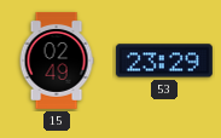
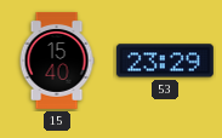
15: 02:49 -> 15:40 (57, 61)
